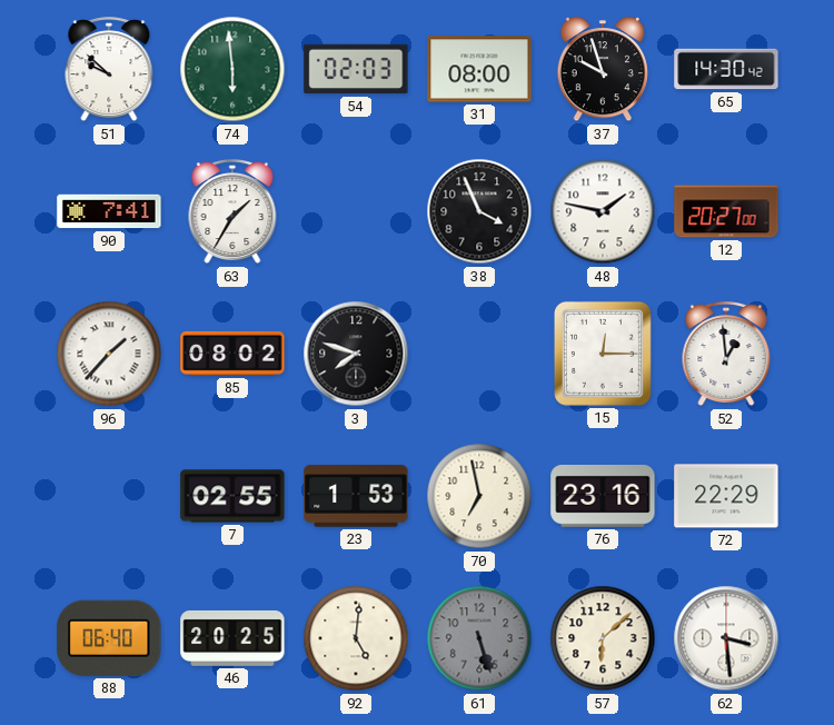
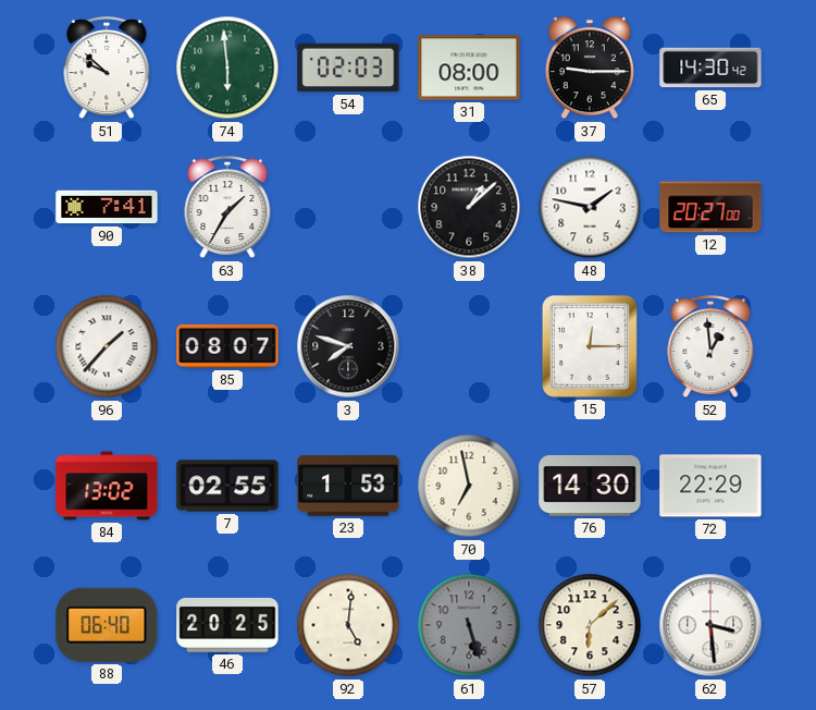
37: 9:57 -> 9:15 (590, 69)
38: 3:56 -> 1:08 (469, 207)
85: 08:02 -> 08:07 (227, 346)
84: none -> 13:02 (107, 486)
76: 23:16 -> 14:30 (590, 486)
